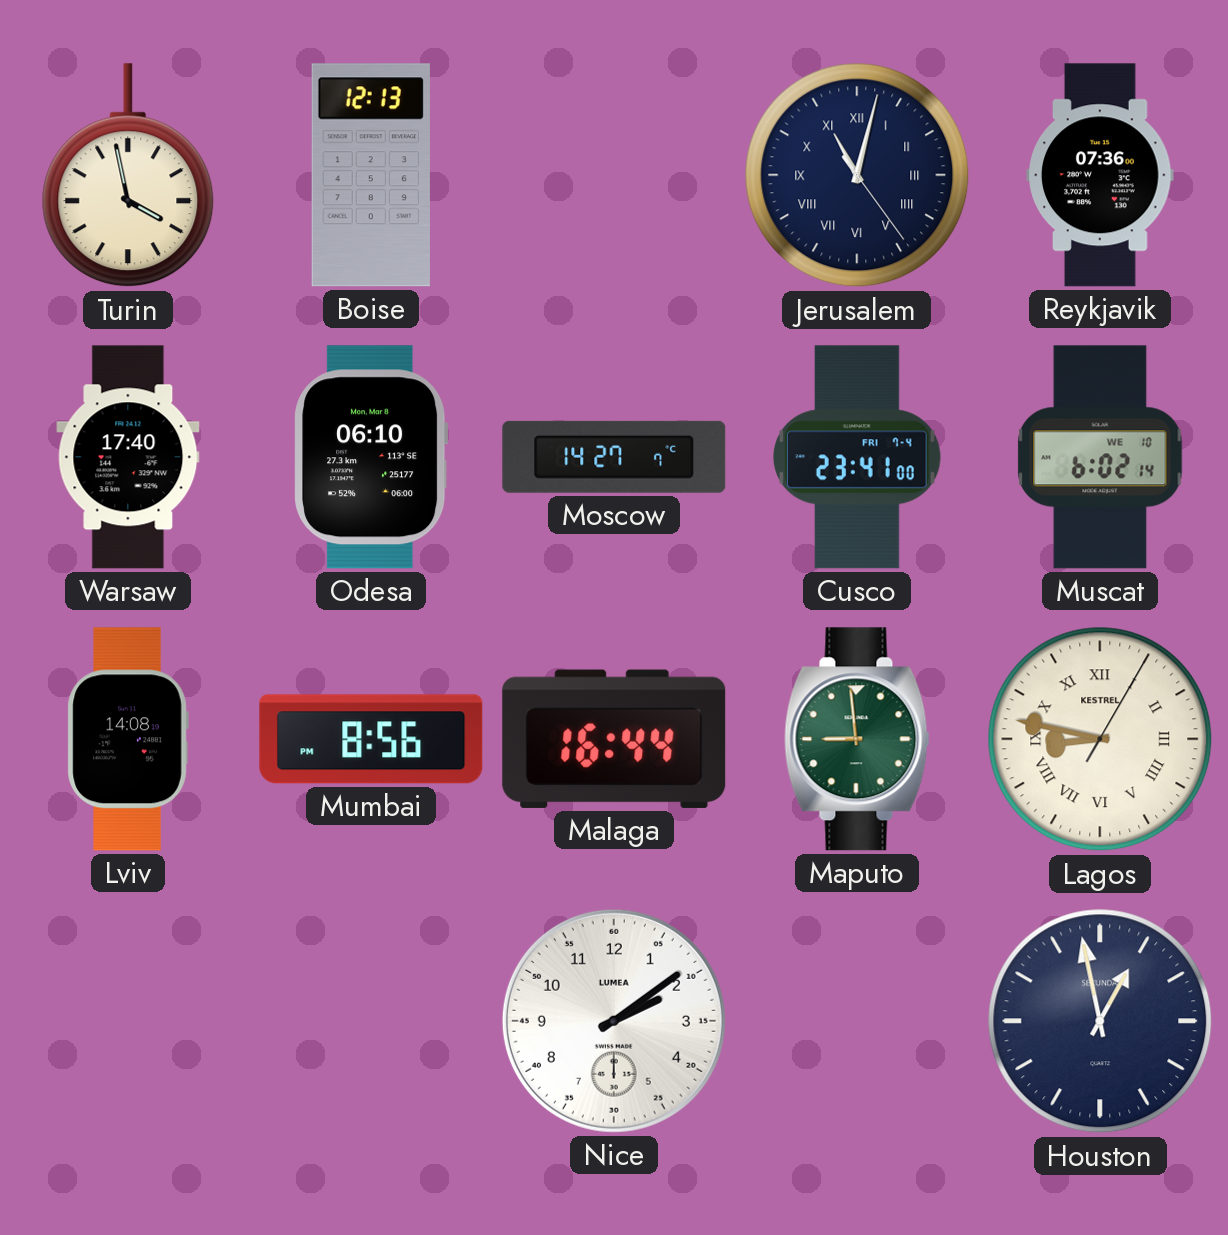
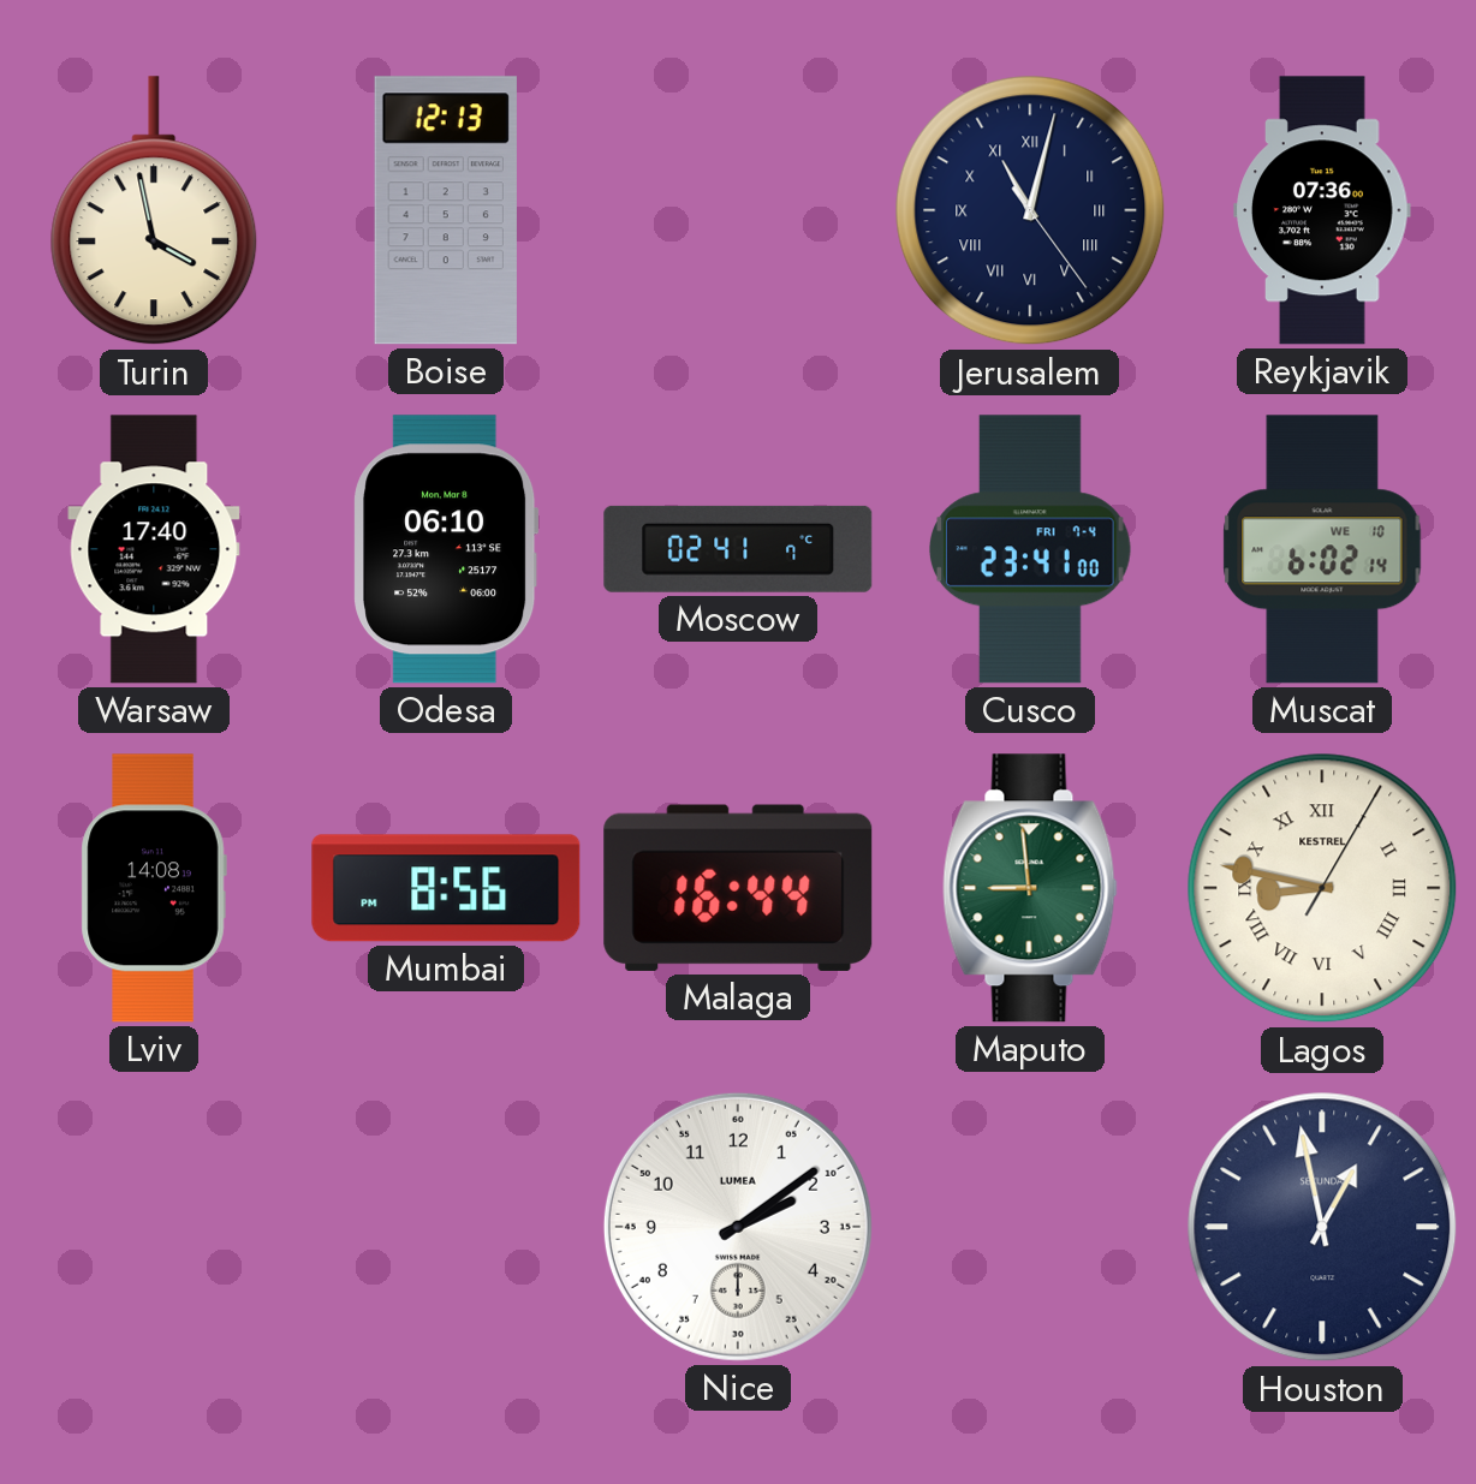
Moscow: 14:27 -> 02:41 (738, 549)
